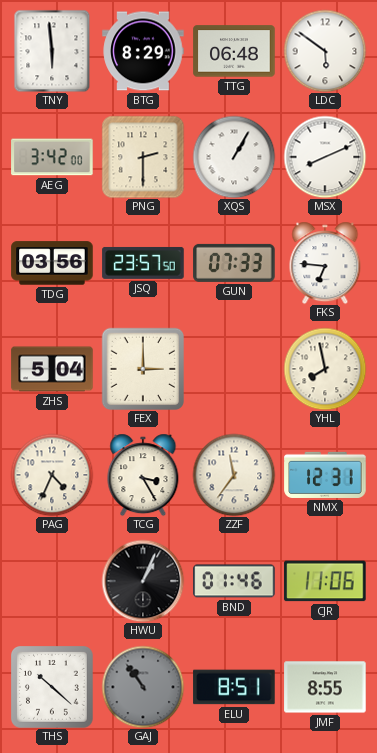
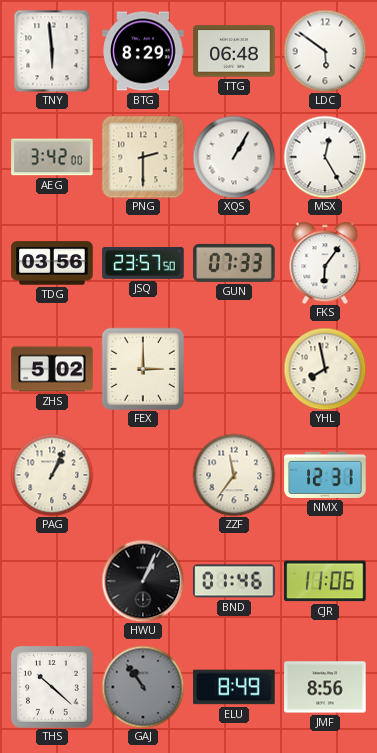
MSX: 8:11 -> 12:25 (325, 157)
FKS: 6:46 -> 6:06 (325, 263)
ZHS: 5:04 -> 5:02 (52, 369)
PAG: 4:34 -> 1:04 (52, 475)
TCG: 3:25 -> none (143, 475)
ELU: 8:51 -> 8:49 (234, 687)
JMF: 8:55 -> 8:56 (325, 687)
